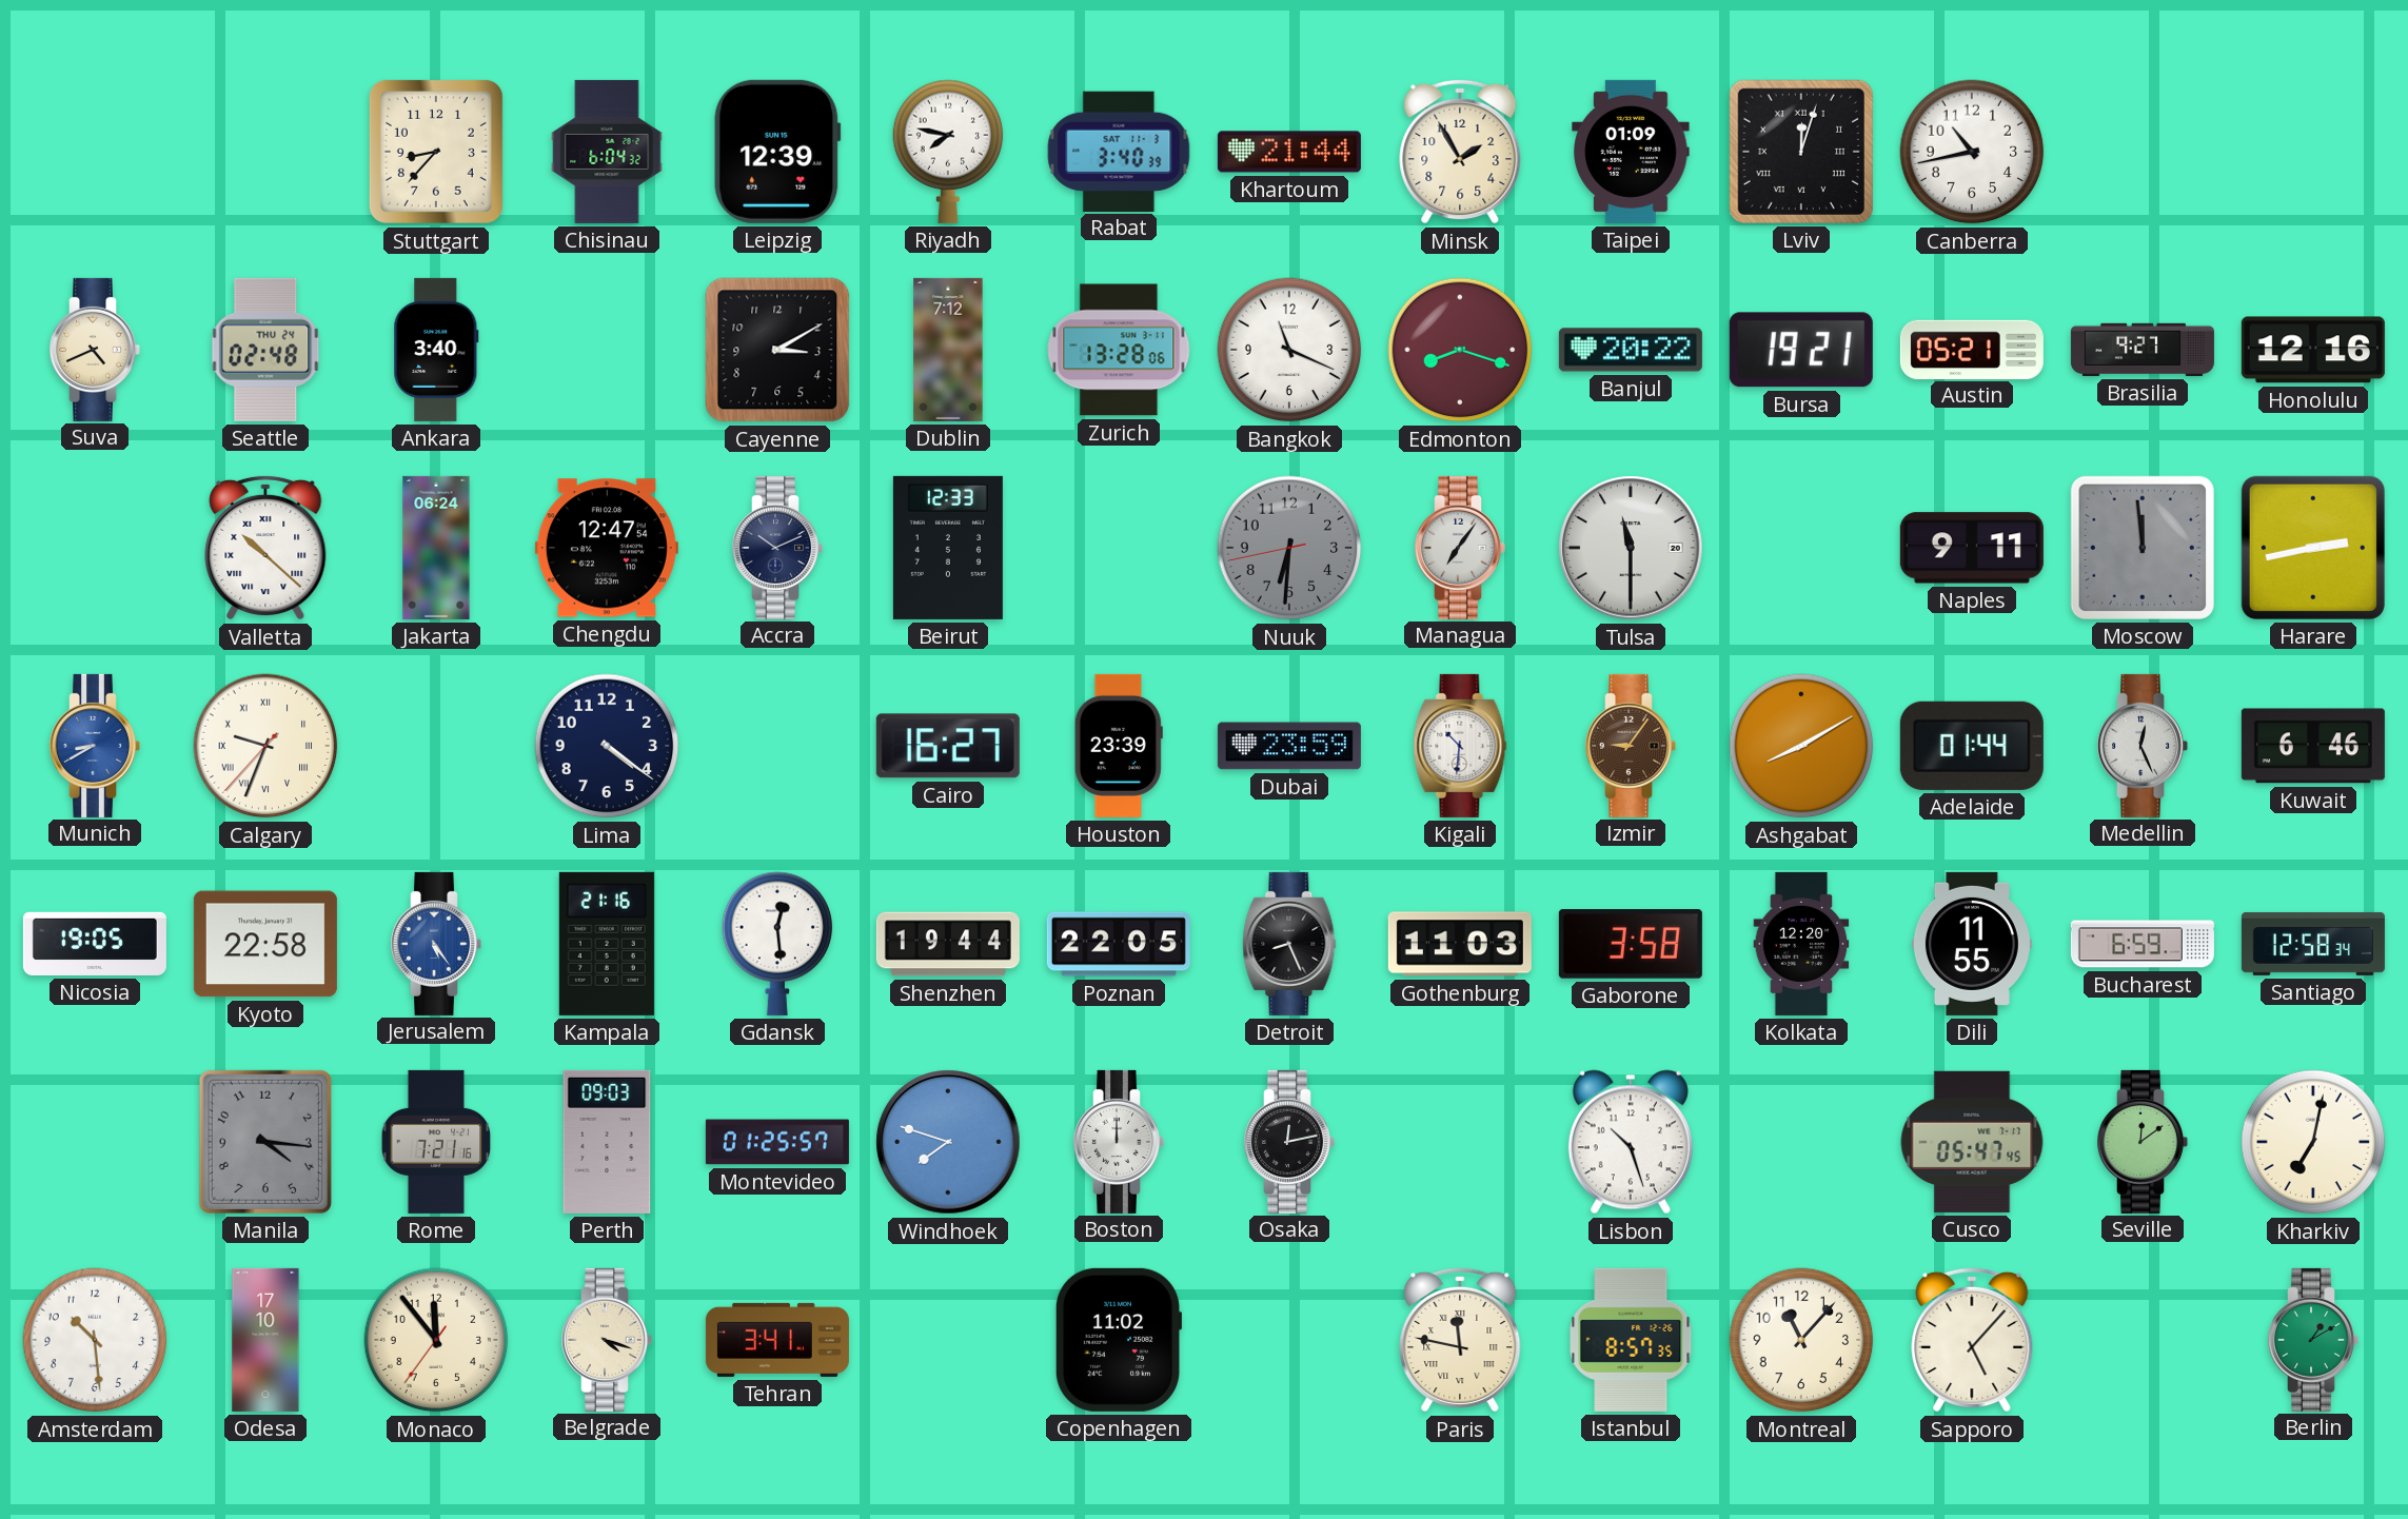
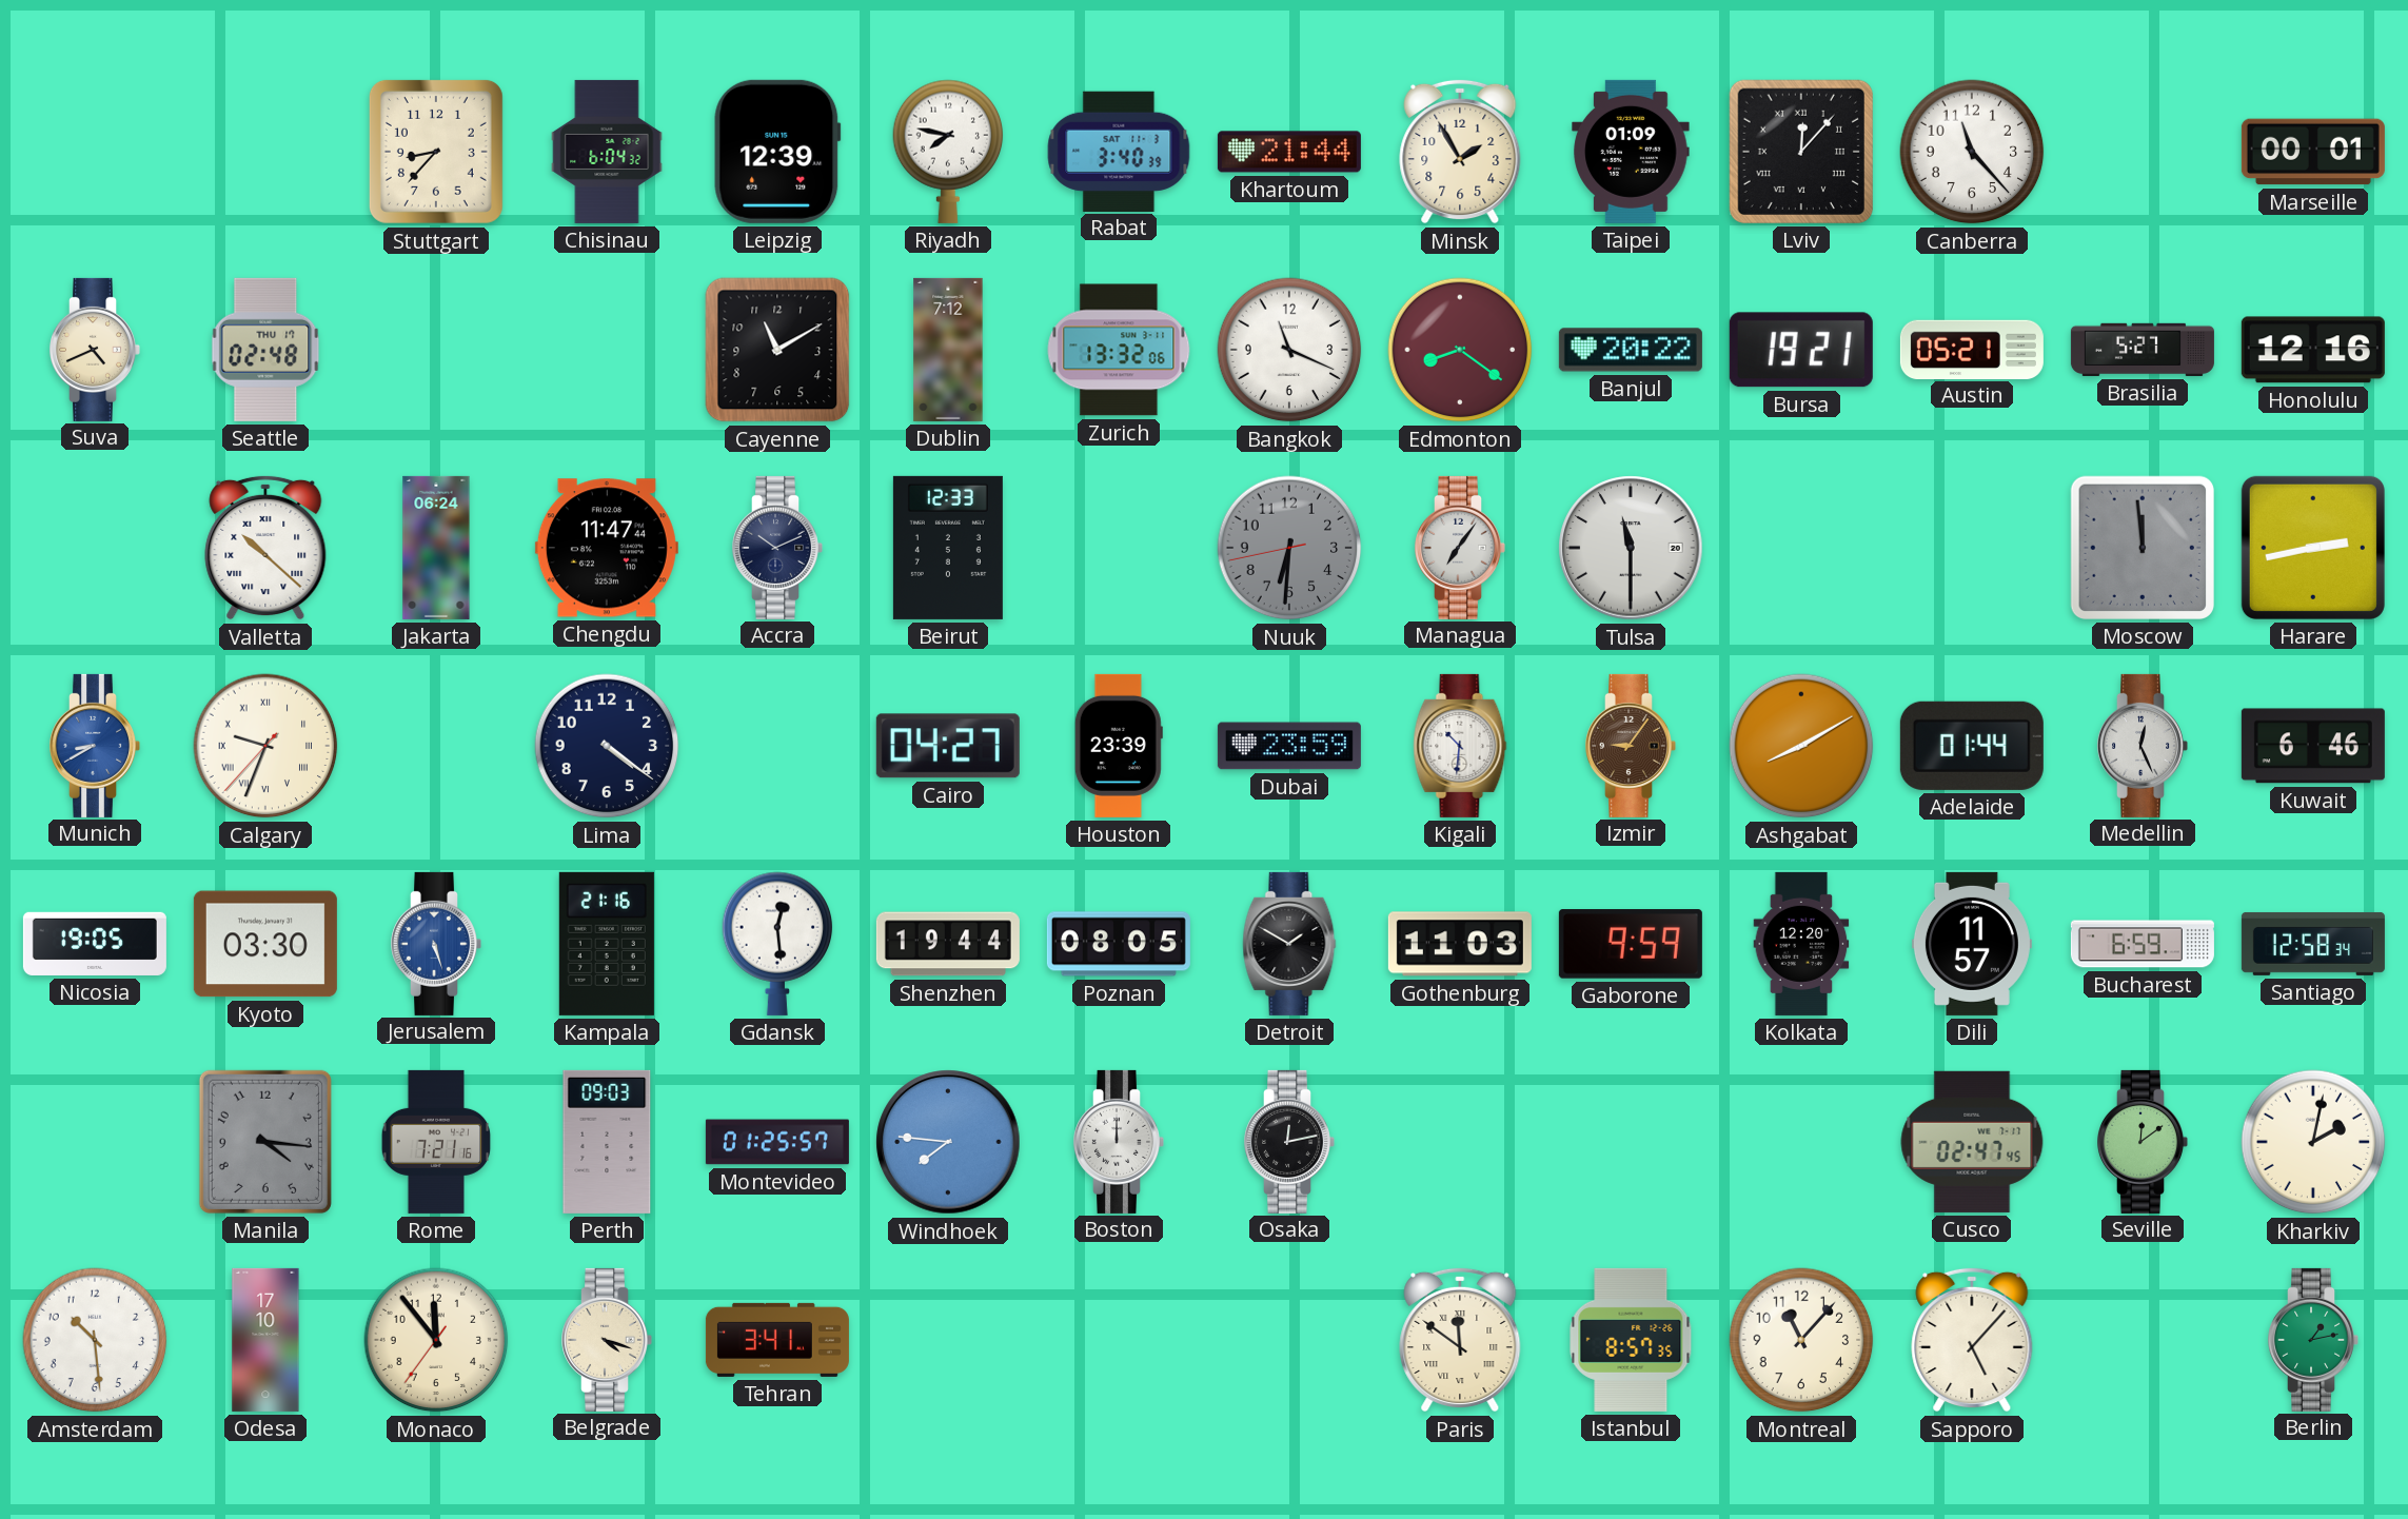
Lviv: 12:03 -> 12:07 (1801, 152)
Canberra: 10:43 -> 11:23 (1972, 152)
Marseille: none -> 00:01 (2313, 152)
Seattle date: THU 24 -> THU 17 (265, 350)
Ankara: 3:40 -> none (436, 350)
Cayenne: 3:10 -> 11:10 (777, 350)
Zurich: 13:28 -> 13:32 (1119, 350)
Edmonton: 8:18 -> 8:21 (1460, 350)
Brasilia: 9:27 -> 5:27 (2143, 350)
Chengdu: 12:47 -> 11:47 (607, 548)
Naples: 9:11 -> none (1972, 548)
Cairo: 16:27 -> 04:27 (948, 746)
Kyoto: 22:58 -> 03:30 (265, 944)
Jerusalem: 5:24 -> 5:27 (436, 944)
Poznan: 22:05 -> 08:05 (1119, 944)
Detroit: 8:26 -> 1:50 (1289, 944)
Gaborone: 3:58 -> 9:59 (1631, 944)
Dili: 11:55 -> 11:57 (1972, 944)
Windhoek: 7:48 -> 7:46 (948, 1142)
Lisbon: 10:27 -> none (1631, 1142)
Cusco: 05:47 -> 02:47 (1972, 1142)
Kharkiv: 7:02 -> 2:02 (2313, 1142)
Copenhagen: 11:02 -> none (1119, 1340)
Paris: 11:47 -> 11:51 (1460, 1340)
Berlin: 1:10 -> 1:13 (2313, 1340)
